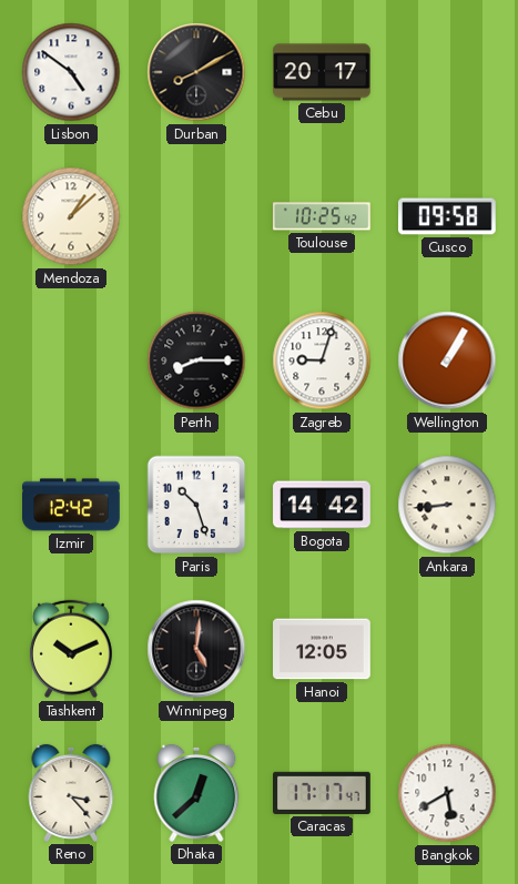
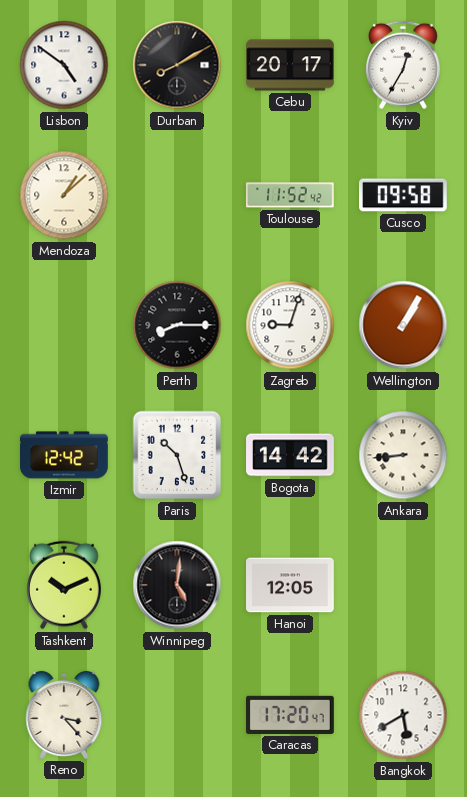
Kyiv: none -> 12:35 (403, 65)
Toulouse: 10:25 -> 11:52 (290, 195)
Dhaka: 12:38 -> none (196, 793)
Caracas: 17:17 -> 17:20 (291, 715)
